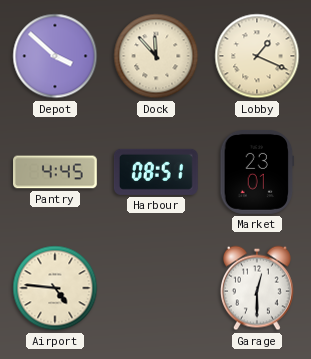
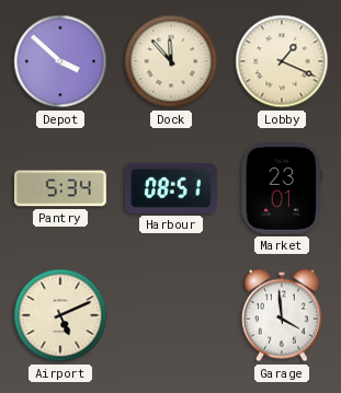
Pantry: 4:45 -> 5:34 (61, 188)
Airport: 4:46 -> 5:11 (60, 315)
Garage: 12:30 -> 3:59 (282, 315)
